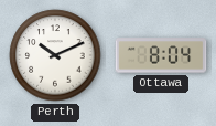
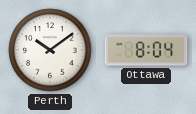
Perth: 10:11 -> 10:09 (50, 50)
